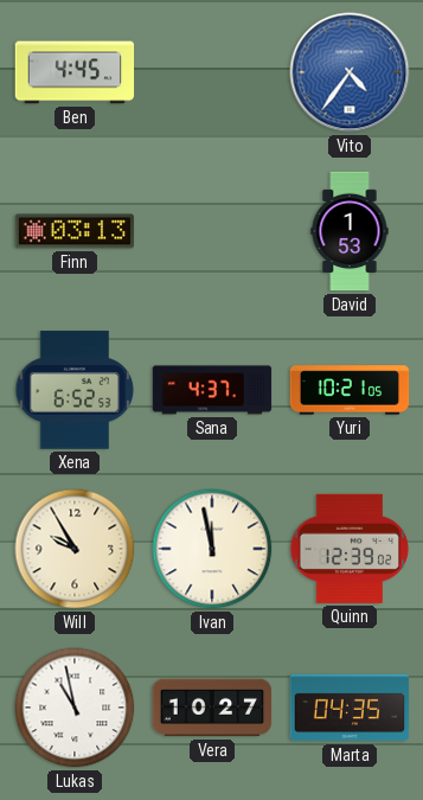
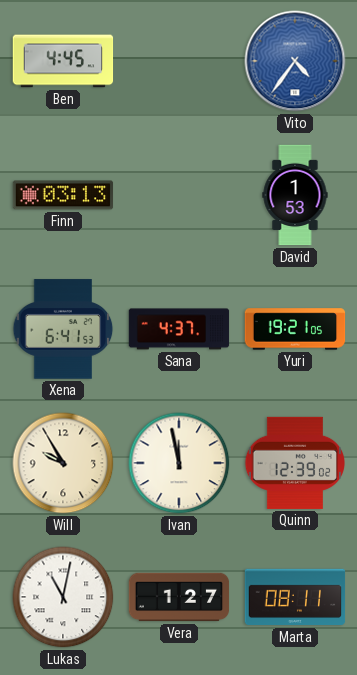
Xena: 6:52 -> 6:41 (63, 329)
Yuri: 10:21 -> 19:21 (295, 329)
Lukas: 10:58 -> 11:02 (63, 597)
Vera: 10:27 -> 1:27 (179, 597)
Marta: 04:35 -> 08:11 (295, 597)
